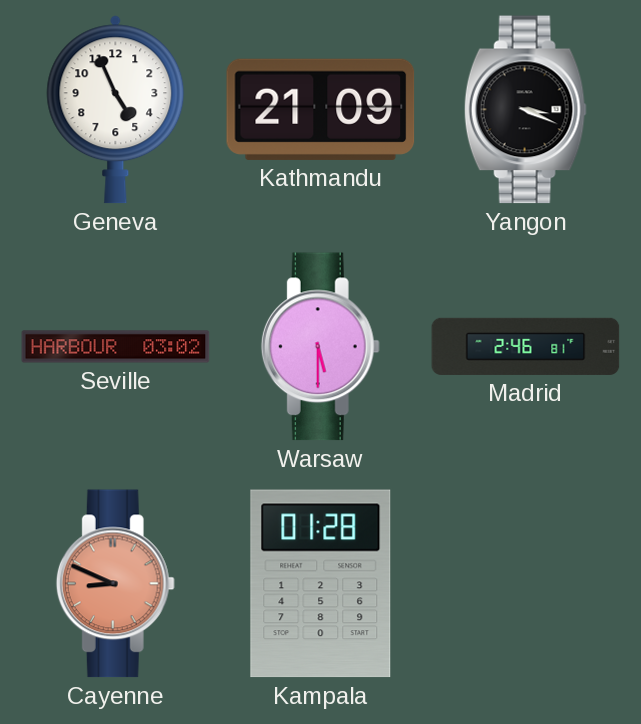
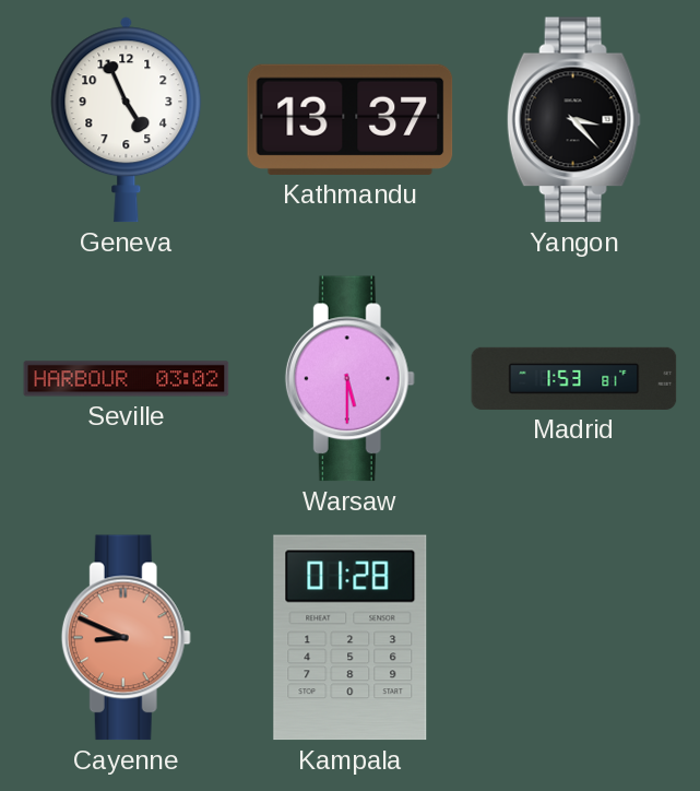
Kathmandu: 21:09 -> 13:37 (351, 119)
Yangon: 3:19 -> 3:23 (573, 120)
Madrid: 2:46 -> 1:53 (574, 378)
